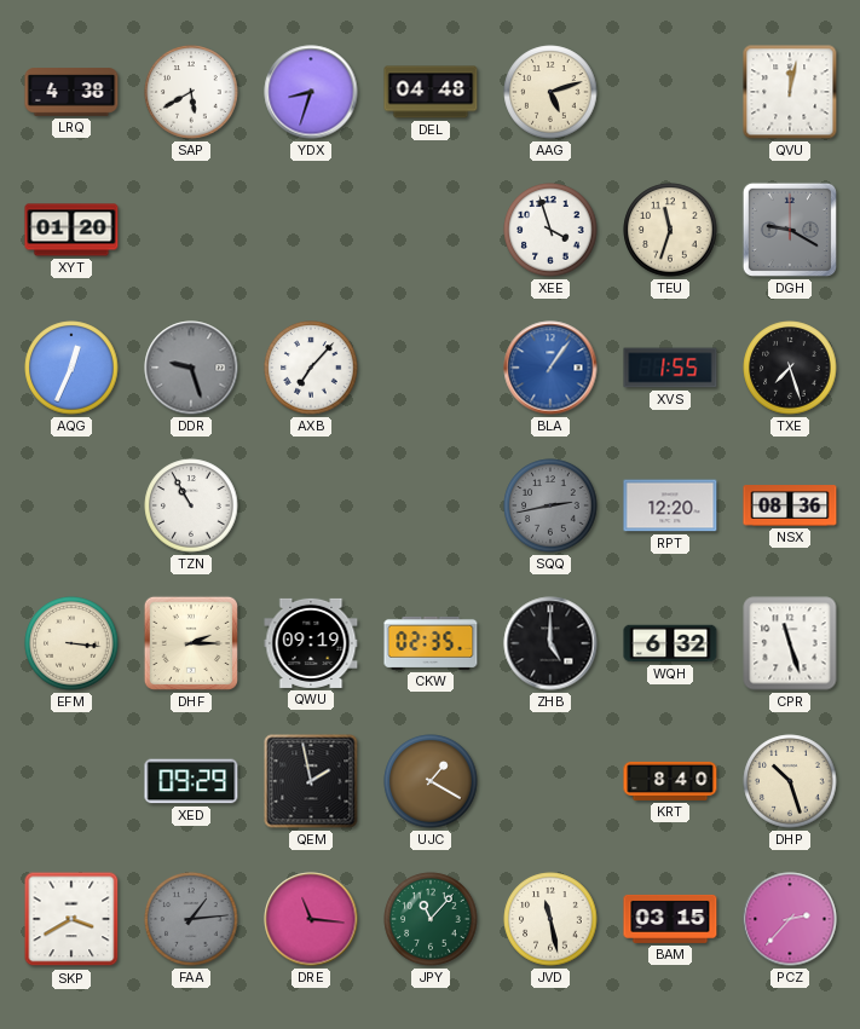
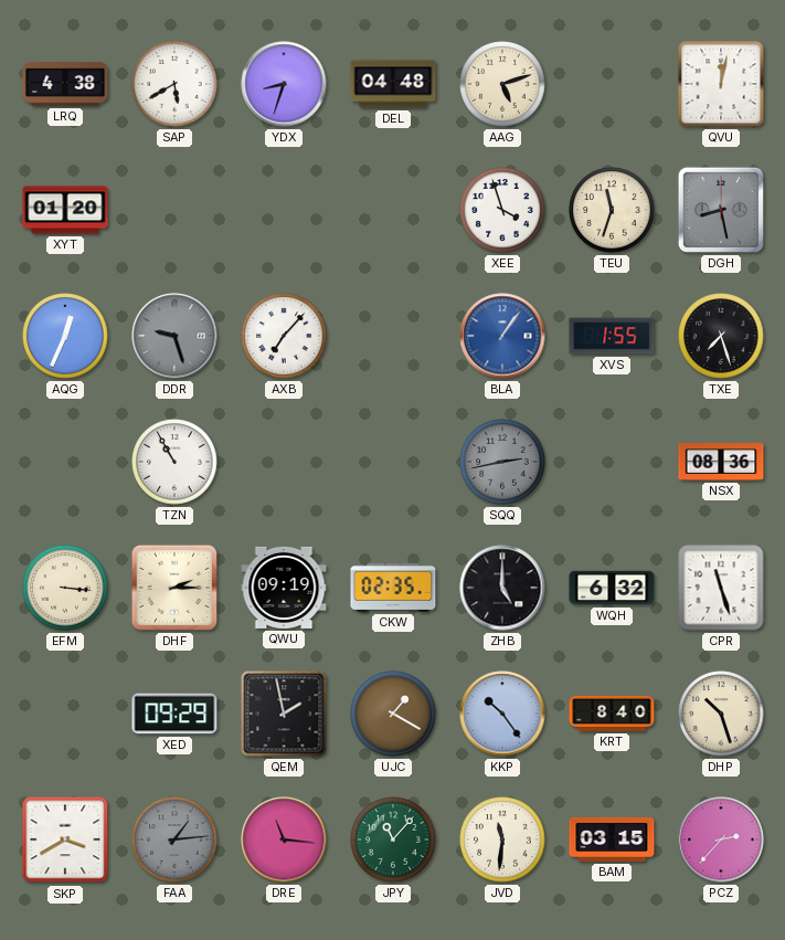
DGH: 9:20 -> 8:28 (721, 210)
RPT: 12:20 -> none (670, 505)
KKP: none -> 10:24 (502, 714)
JVD: 11:28 -> 11:31 (502, 839)
